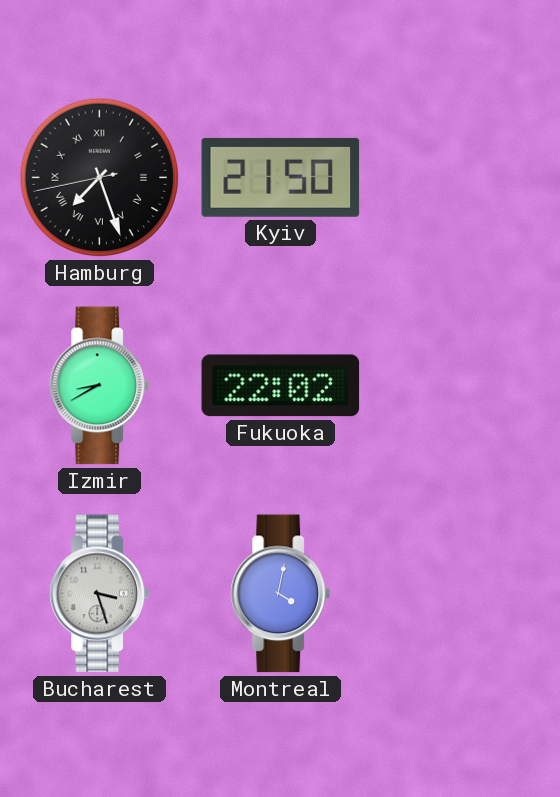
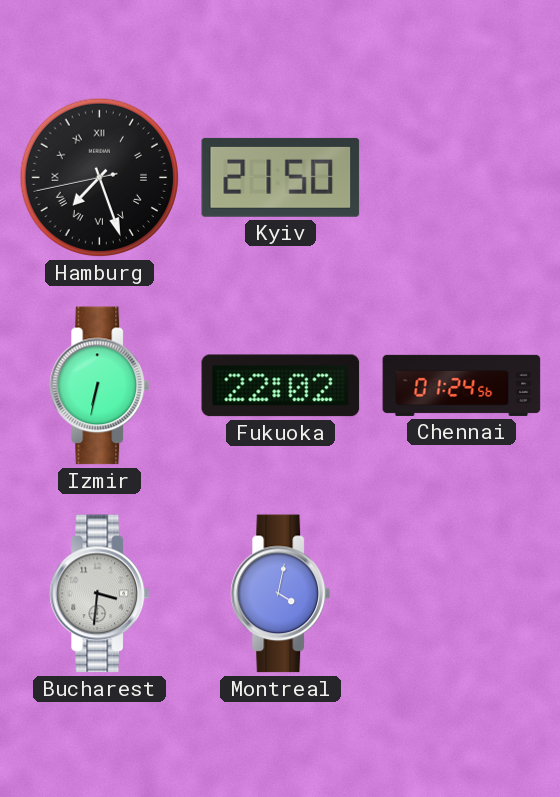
Izmir: 8:40 -> 6:32 (100, 386)
Chennai: none -> 01:24 (462, 385)
Bucharest: 3:27 -> 3:31 (100, 594)
